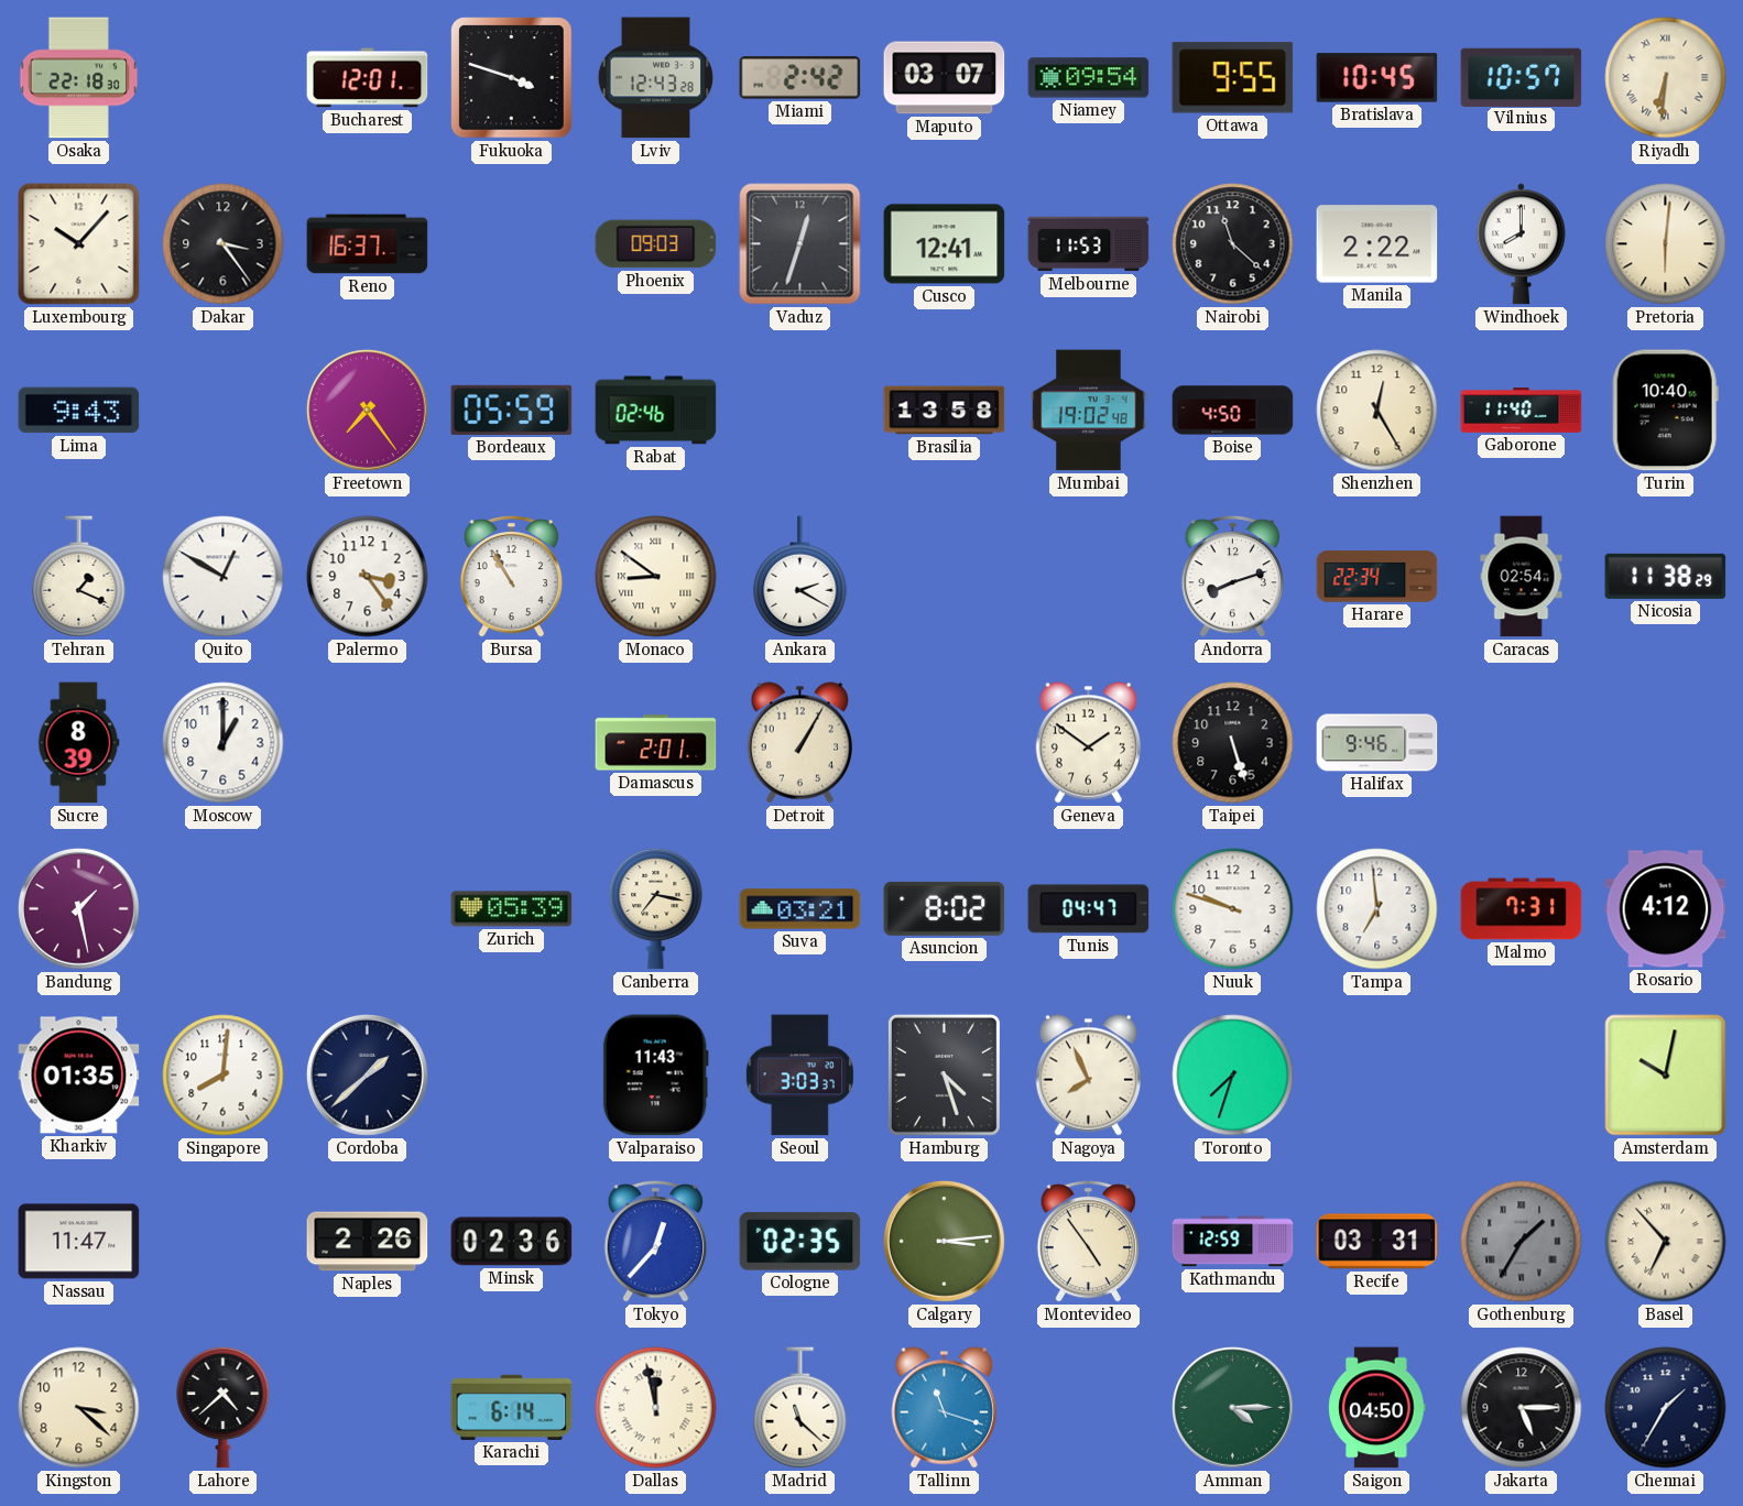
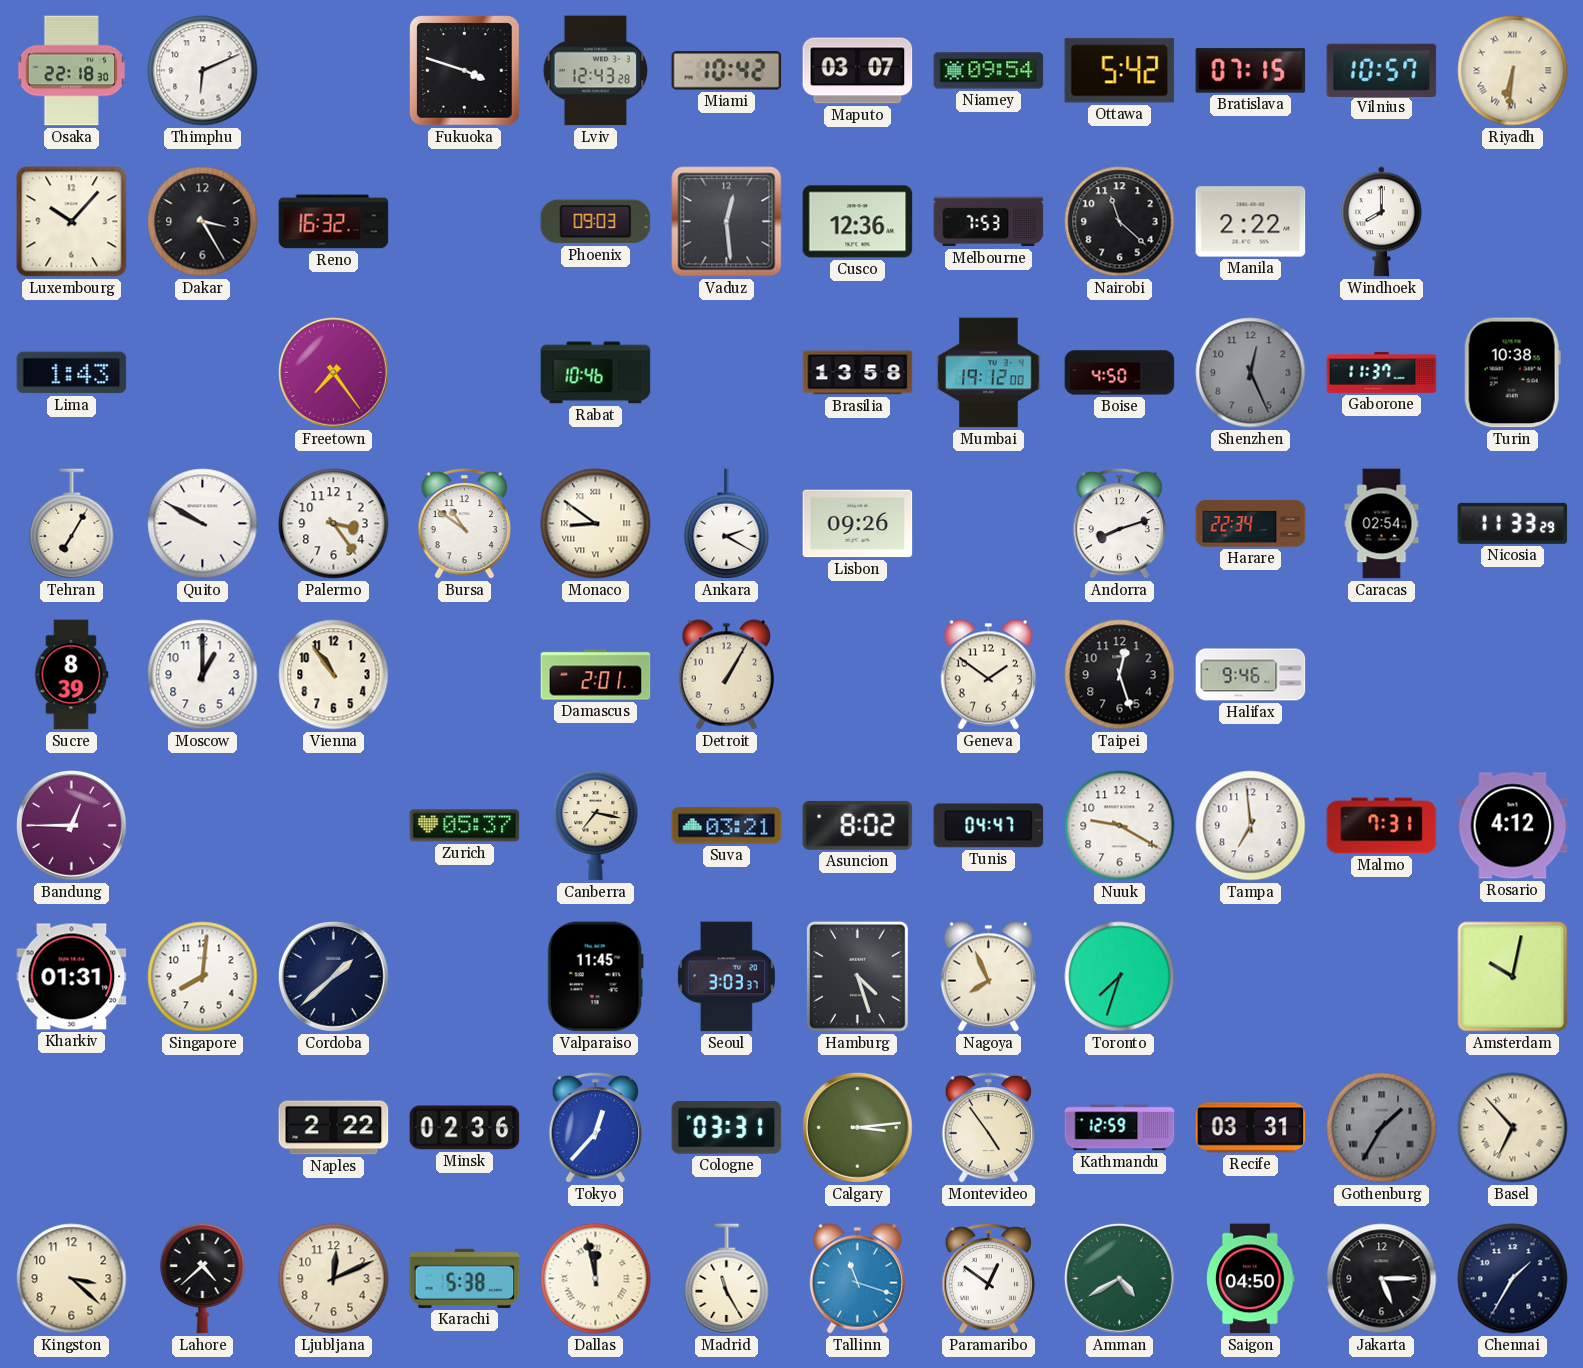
Thimphu: none -> 6:11 (203, 71)
Bucharest: 12:01 -> none (368, 78)
Miami: 2:42 -> 10:42 (727, 71)
Ottawa: 9:55 -> 5:42 (1120, 71)
Bratislava: 10:45 -> 07:15 (1251, 71)
Dakar: 3:24 -> 3:25 (203, 222)
Reno: 16:37 -> 16:32 (334, 222)
Vaduz: 12:33 -> 12:29 (727, 222)
Cusco: 12:41 -> 12:36 (858, 222)
Melbourne: 11:53 -> 7:53 (989, 222)
Pretoria: 6:01 -> none (1666, 244)
Lima: 9:43 -> 1:43 (72, 373)
Bordeaux: 05:59 -> none (512, 410)
Rabat: 02:46 -> 10:46 (596, 373)
Mumbai: 19:02 -> 19:12 (989, 373)
Shenzhen: 12:25 -> 12:26 (1251, 373)
Shenzhen dial: cream -> grey (1251, 373)
Gaborone: 11:40 -> 11:37 (1382, 373)
Turin: 10:40 -> 10:38 (1512, 373)
Tehran: 1:19 -> 7:05 (72, 524)
Quito: 12:50 -> 9:50 (203, 524)
Bursa: 10:55 -> 10:51 (465, 523)
Lisbon: none -> 09:26 (858, 524)
Nicosia: 11:38 -> 11:33 (1513, 523)
Vienna: none -> 10:54 (334, 675)
Taipei: 5:27 -> 12:27 (1120, 675)
Bandung: 1:28 -> 12:45 (72, 826)
Zurich: 05:39 -> 05:37 (465, 826)
Nuuk: 9:48 -> 9:20 (1120, 826)
Kharkiv: 01:35 -> 01:31 (72, 977)
Valparaiso: 11:43 -> 11:45 (595, 977)
Nassau: 11:47 -> none (79, 1242)
Naples: 2:26 -> 2:22 (334, 1128)
Cologne: 02:35 -> 03:31 (727, 1128)
Ljubljana: none -> 12:11 (334, 1279)
Karachi: 6:14 -> 5:38 (465, 1278)
Madrid: 11:22 -> 11:25 (727, 1279)
Paramaribo: none -> 12:51 (989, 1278)
Amman: 4:15 -> 4:40 (1120, 1279)
